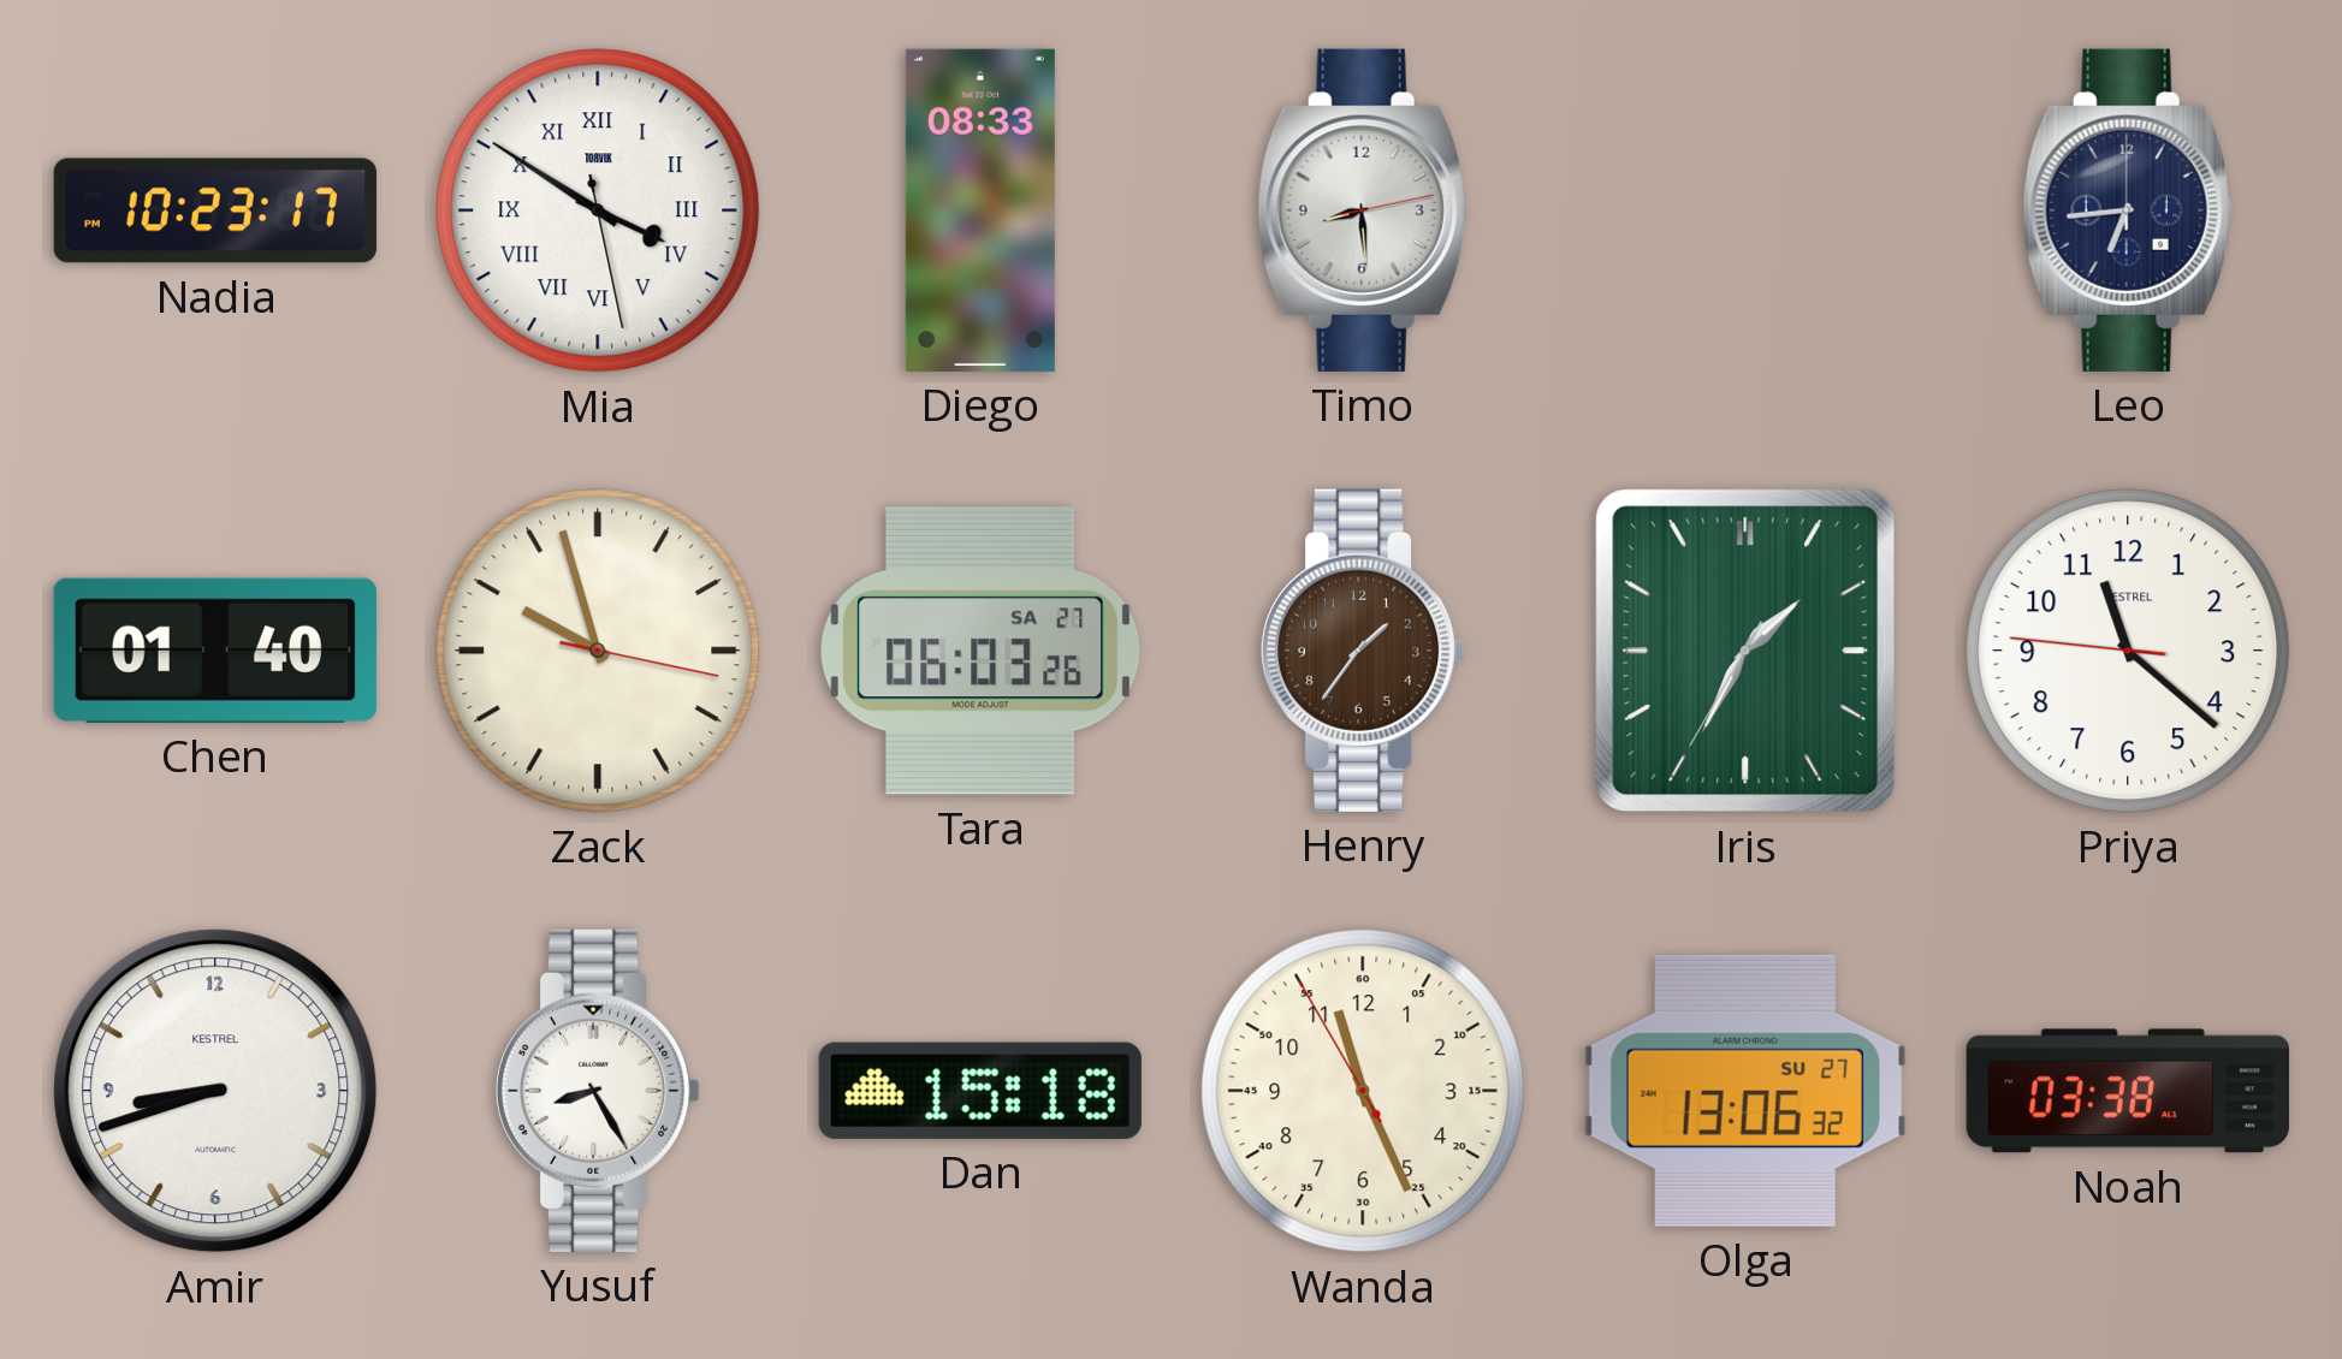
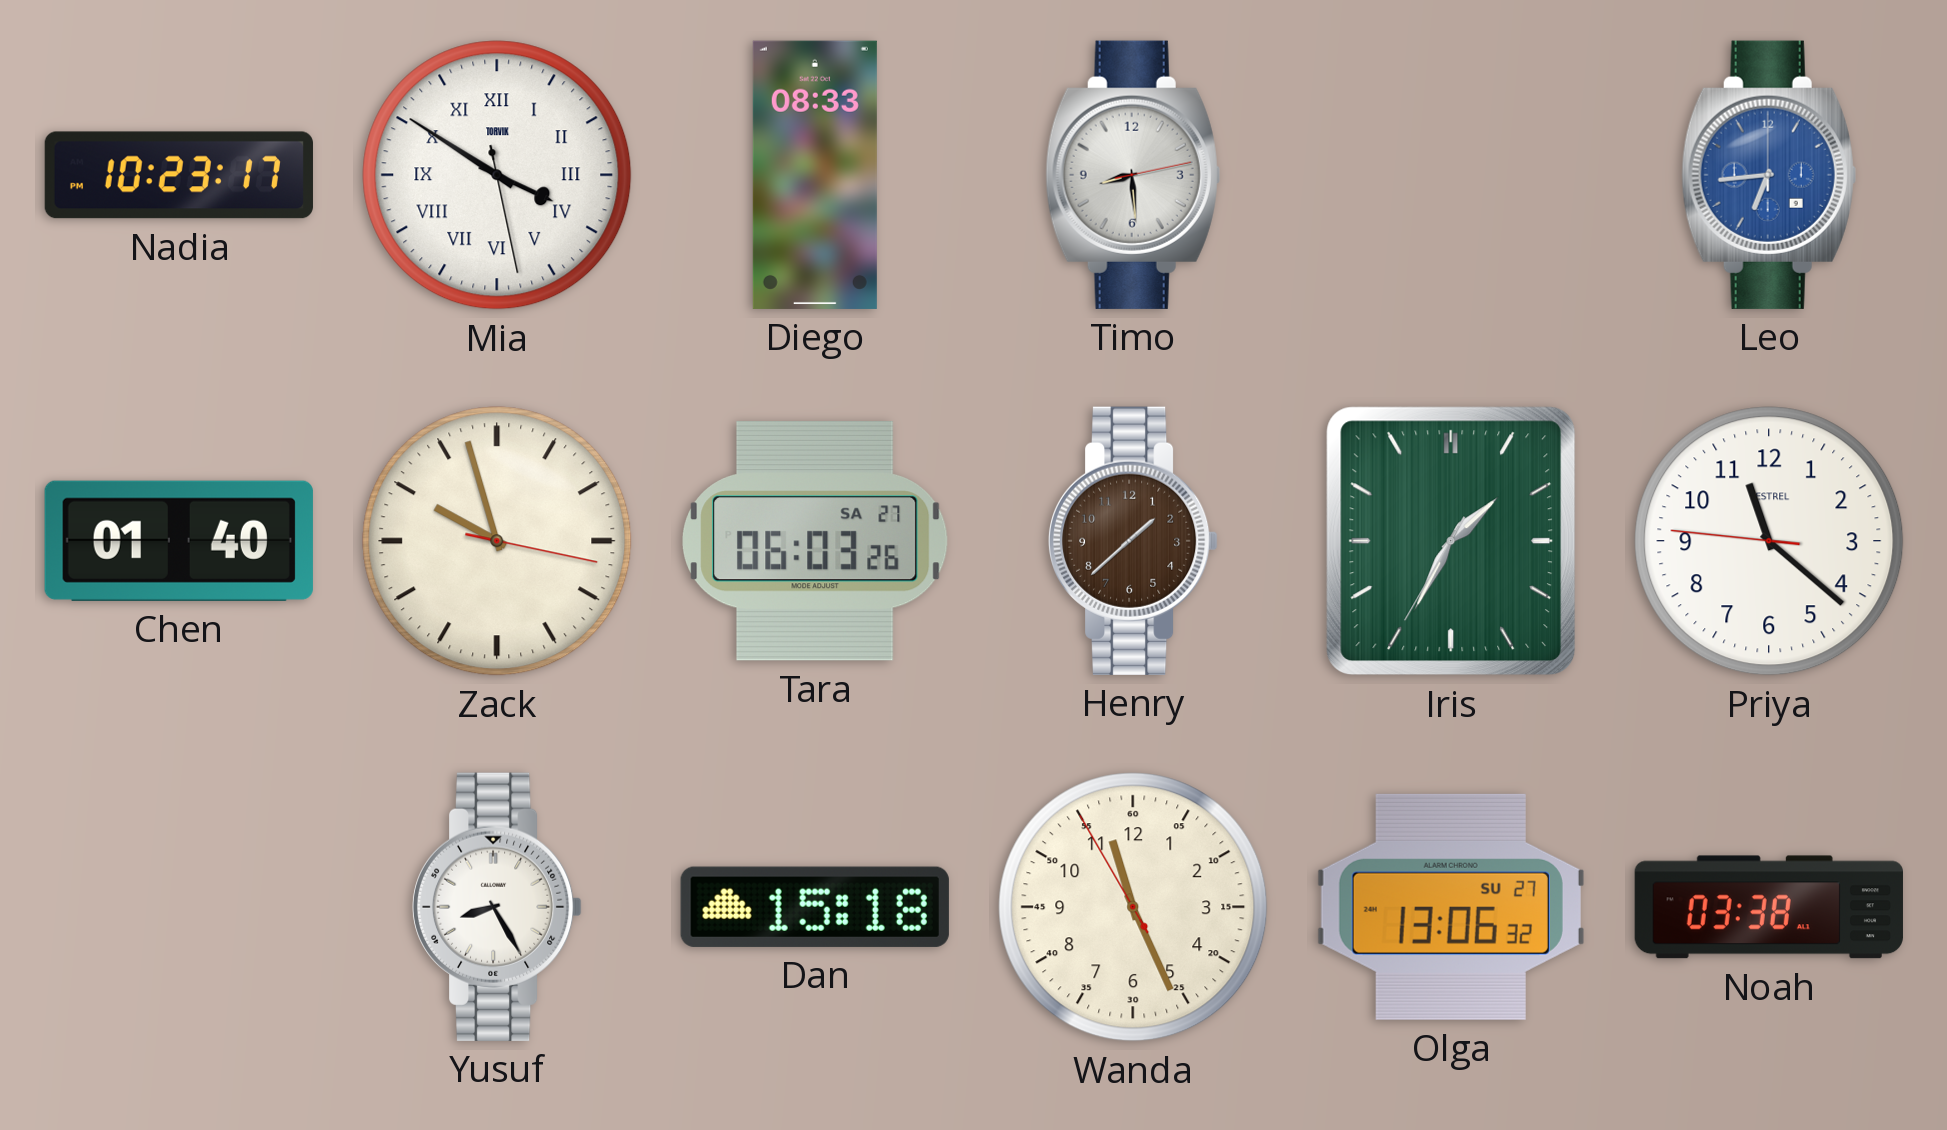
Leo dial: navy -> blue (1769, 175)
Henry: 1:36 -> 1:38 (1133, 541)
Amir: 8:42 -> none (215, 1091)
